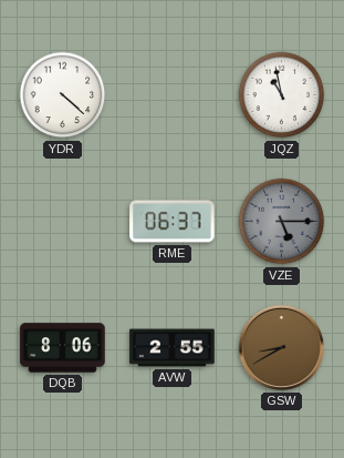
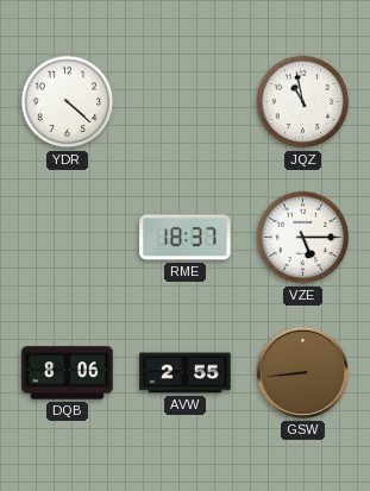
RME: 06:37 -> 18:37 (186, 238)
VZE dial: grey -> white (303, 238)
GSW: 8:40 -> 8:44 (302, 372)
